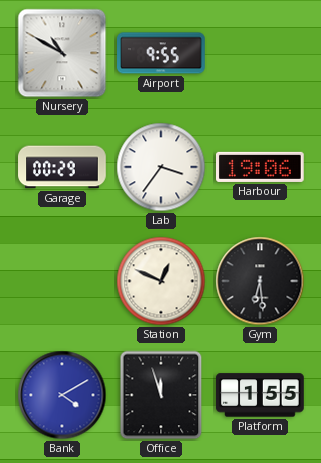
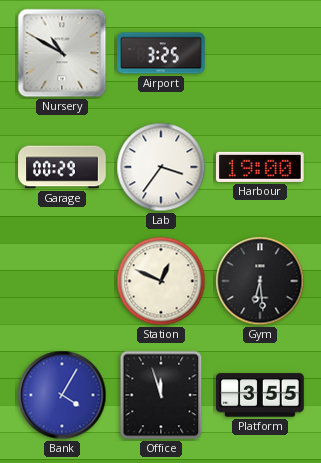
Airport: 9:55 -> 3:25 (161, 53)
Harbour: 19:06 -> 19:00 (261, 167)
Bank: 4:10 -> 4:05 (62, 395)
Platform: 1:55 -> 3:55 (260, 395)
